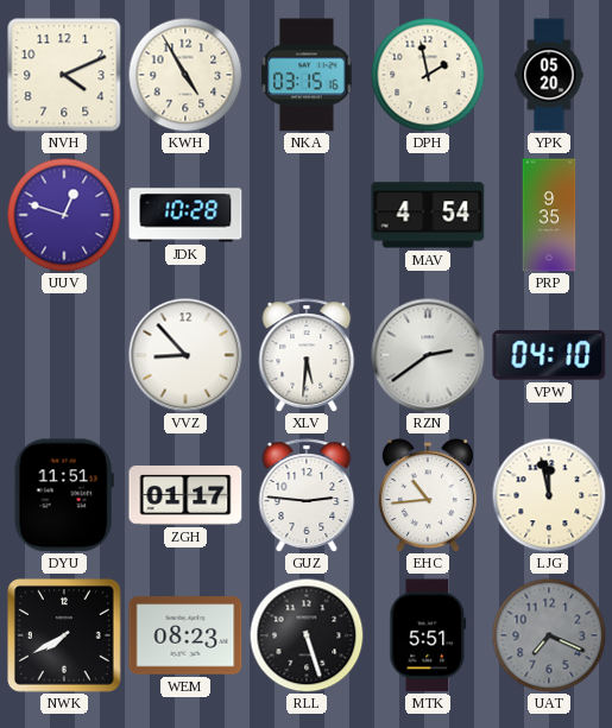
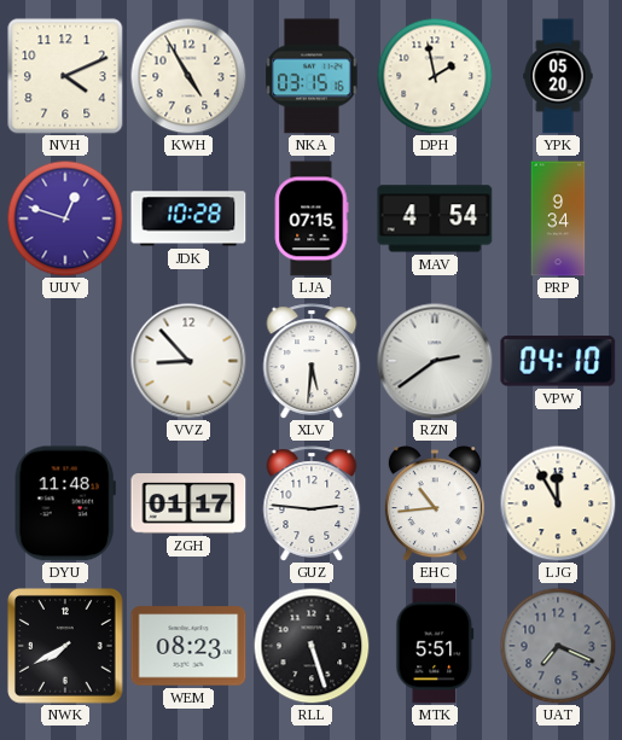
LJA: none -> 07:15 (312, 218)
PRP: 9:35 -> 9:34 (558, 218)
DYU: 11:51 -> 11:48 (65, 503)
LJG: 11:58 -> 11:55 (558, 503)
